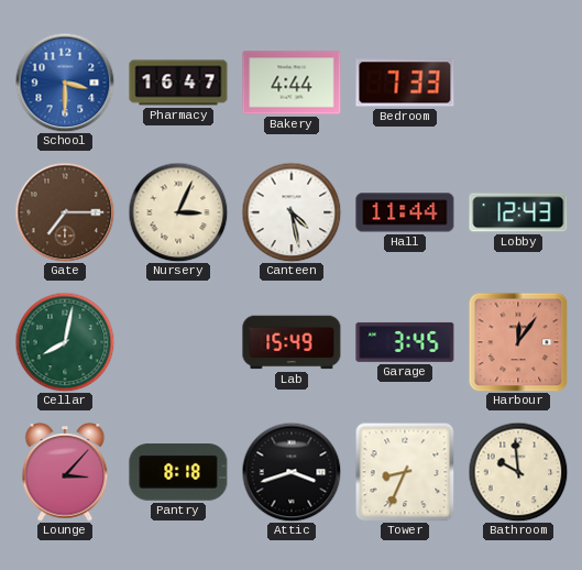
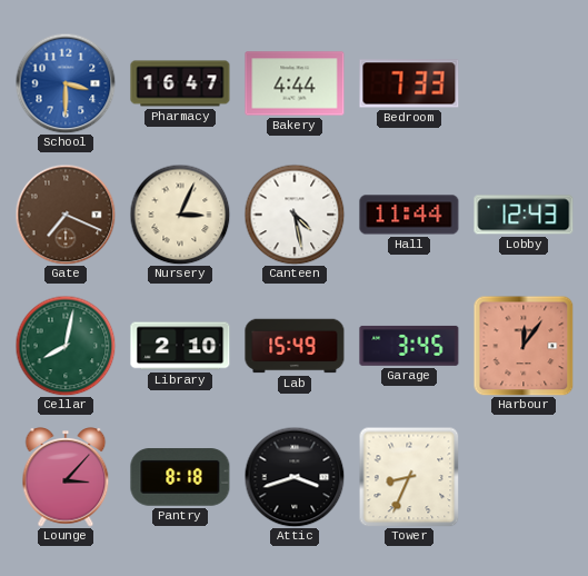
Gate: 7:15 -> 7:19 (66, 215)
Library: none -> 2:10 (180, 346)
Bathroom: 9:59 -> none (518, 472)
